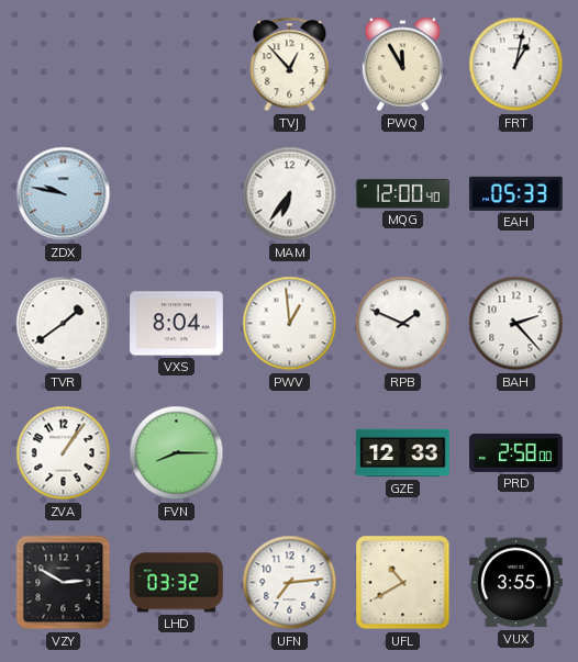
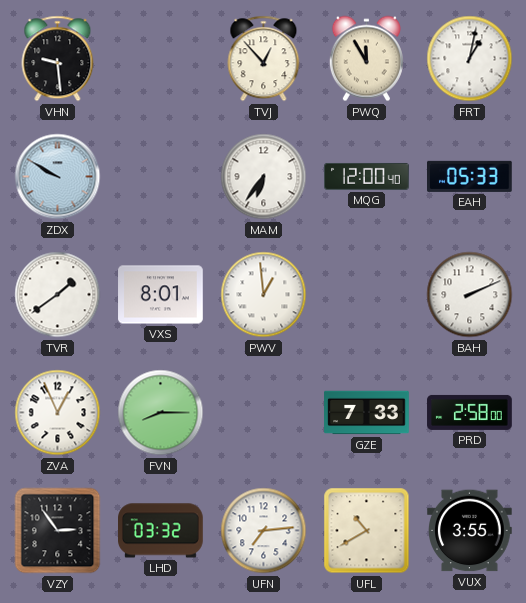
VHN: none -> 9:29 (58, 59)
ZDX: 9:47 -> 9:50 (58, 177)
VXS: 8:04 -> 8:01 (161, 295)
RPB: 1:49 -> none (403, 324)
BAH: 2:23 -> 2:11 (470, 295)
ZVA: 1:06 -> 12:56 (58, 413)
GZE: 12:33 -> 7:33 (367, 413)
VZY: 2:50 -> 2:54 (58, 531)
